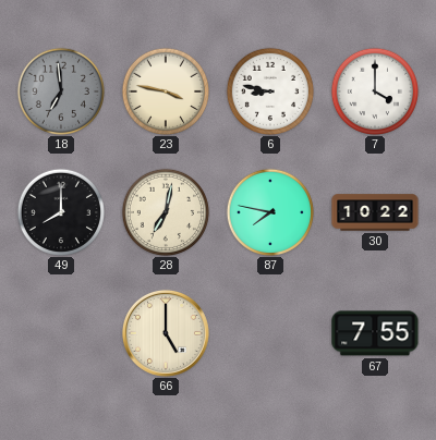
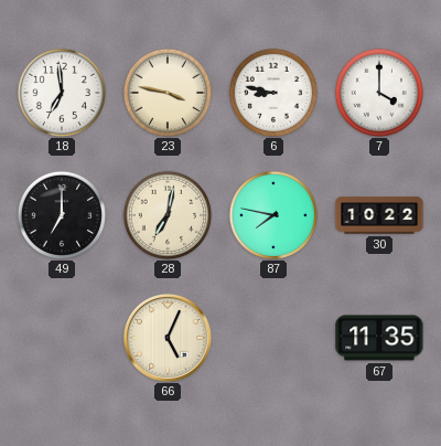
18 dial: grey -> white (61, 92)
49: 8:00 -> 7:00 (61, 214)
66: 5:00 -> 5:04 (168, 338)
67: 7:55 -> 11:35 (379, 338)
